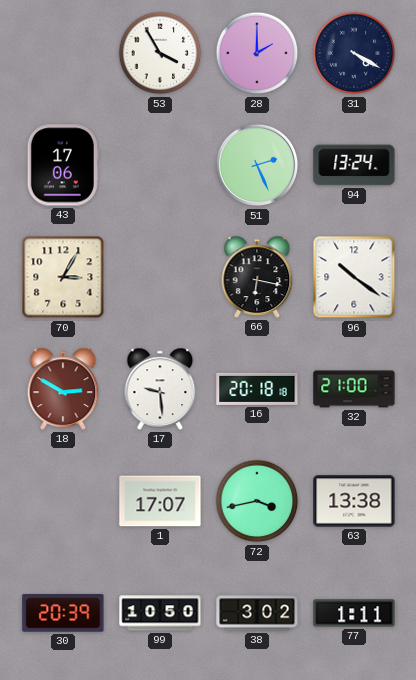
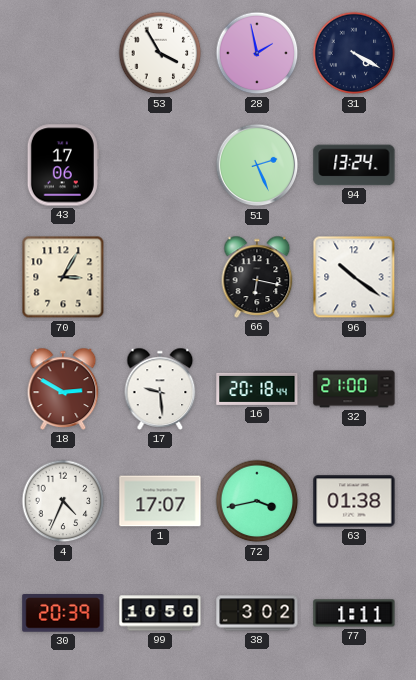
28: 2:00 -> 1:58 (257, 53)
16: 20:18:18 -> 20:18:44 (257, 389)
4: none -> 4:34 (63, 501)
63: 13:38 -> 01:38 (354, 501)
